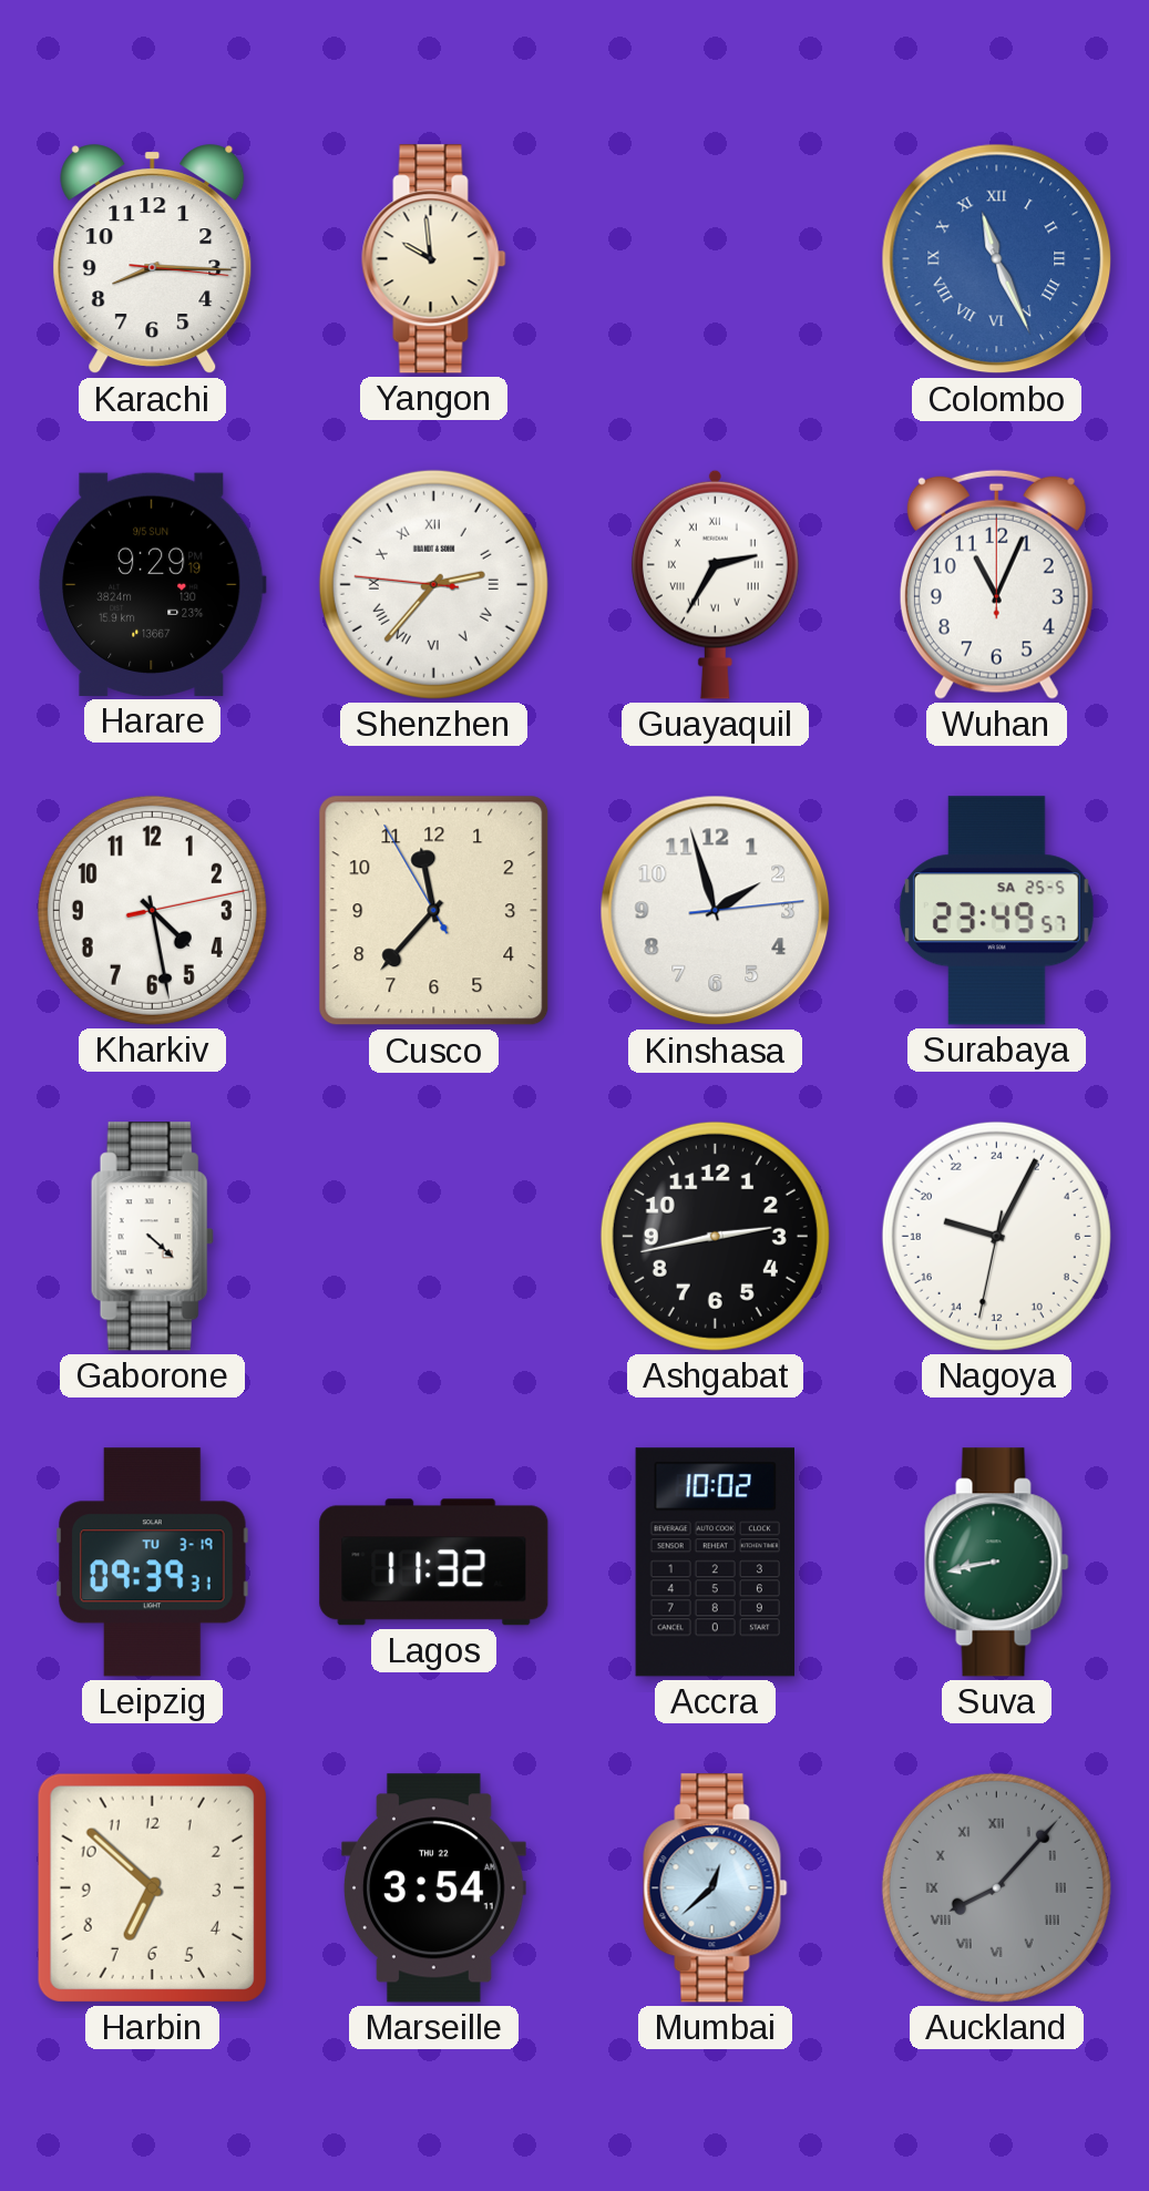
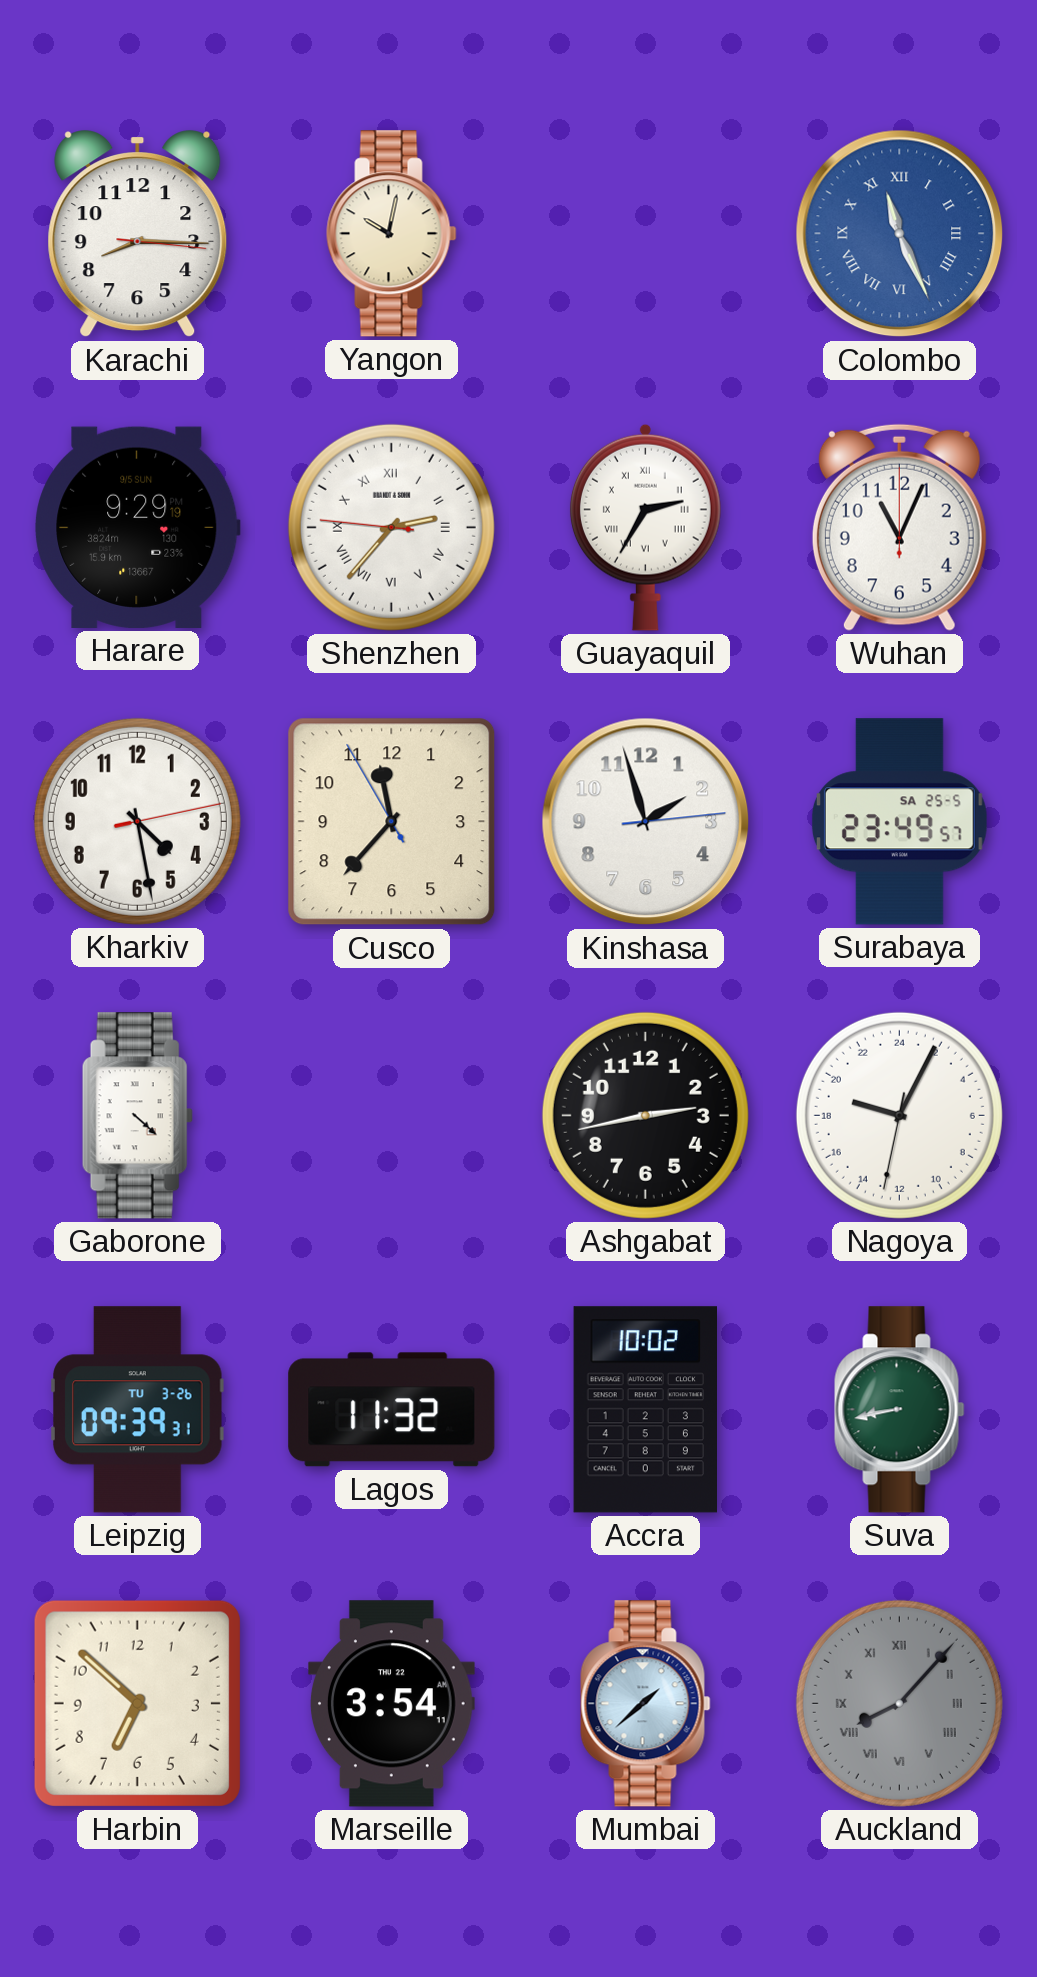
Yangon: 9:59 -> 10:02 (392, 234)
Leipzig date: TU 3-19 -> TU 3-26 (138, 1410)
Mumbai: 12:38 -> 1:38 (646, 1704)
